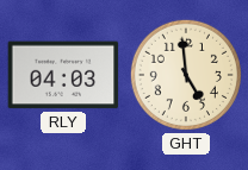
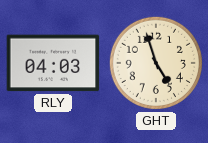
GHT: 4:59 -> 4:57 (156, 63)
